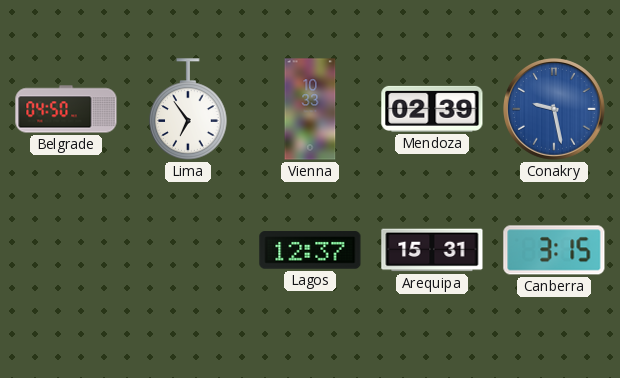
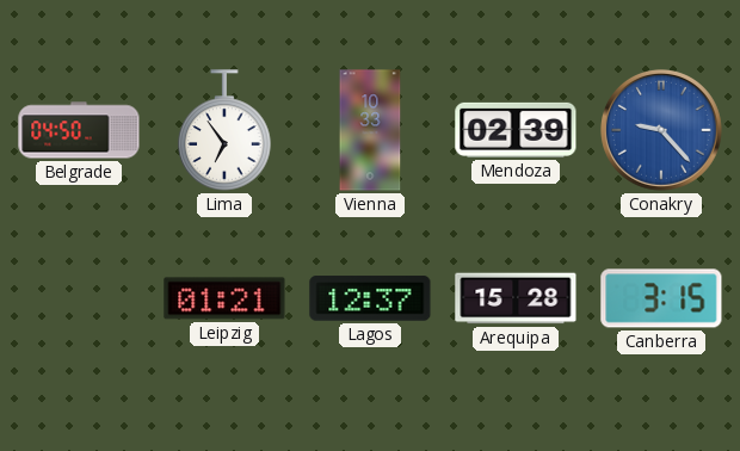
Conakry: 9:28 -> 9:23 (662, 131)
Leipzig: none -> 01:21 (224, 298)
Arequipa: 15:31 -> 15:28 (516, 298)
